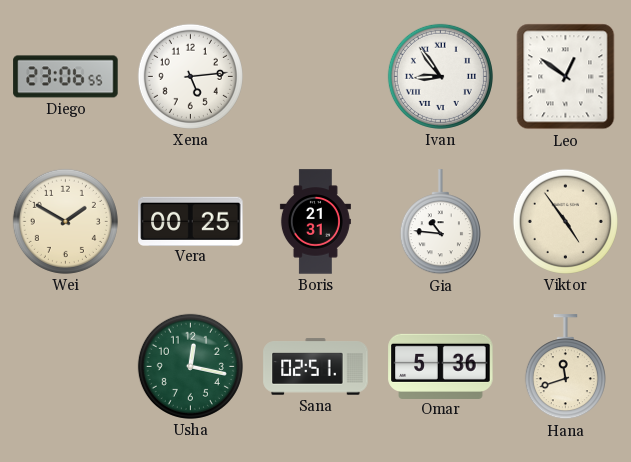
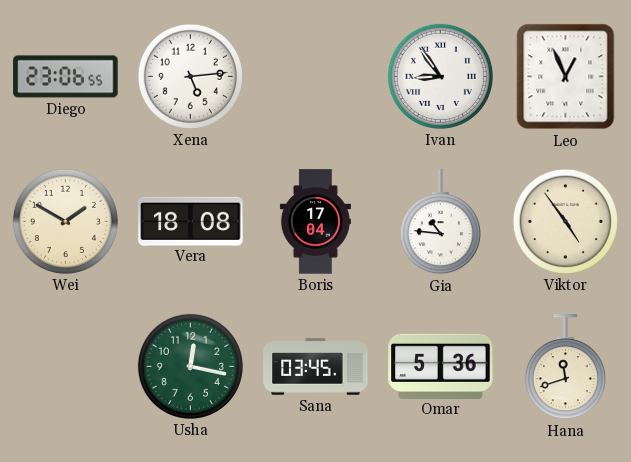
Leo: 12:51 -> 12:56 (566, 77)
Vera: 00:25 -> 18:08 (191, 221)
Boris: 21:31 -> 17:04 (315, 222)
Sana: 02:51 -> 03:45 (316, 367)
